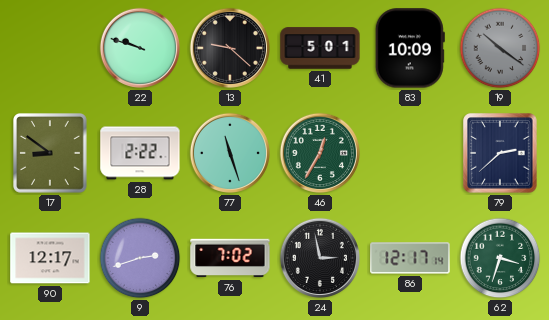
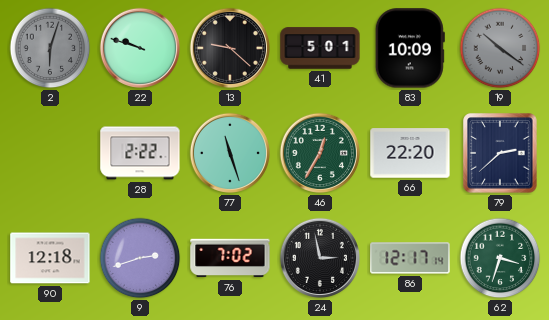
2: none -> 6:03 (50, 48)
17: 8:51 -> none (51, 154)
66: none -> 22:20 (410, 153)
90: 12:17 -> 12:18 (50, 258)
